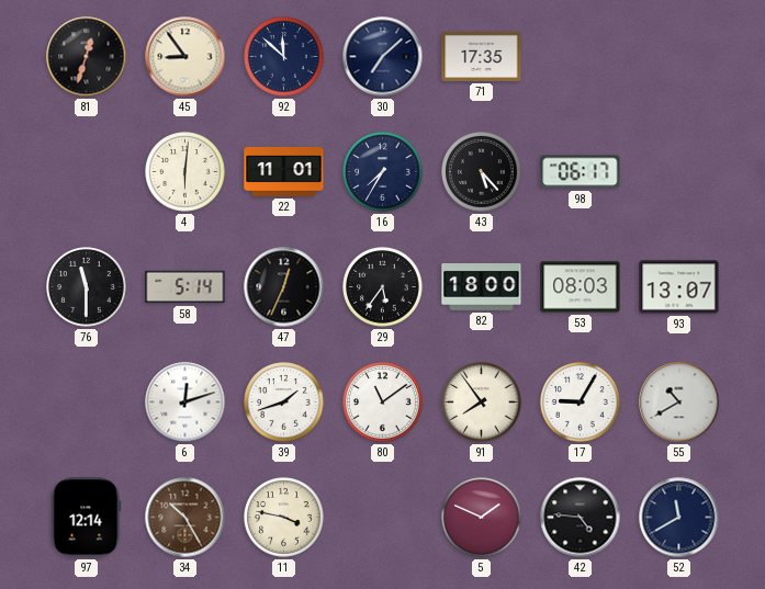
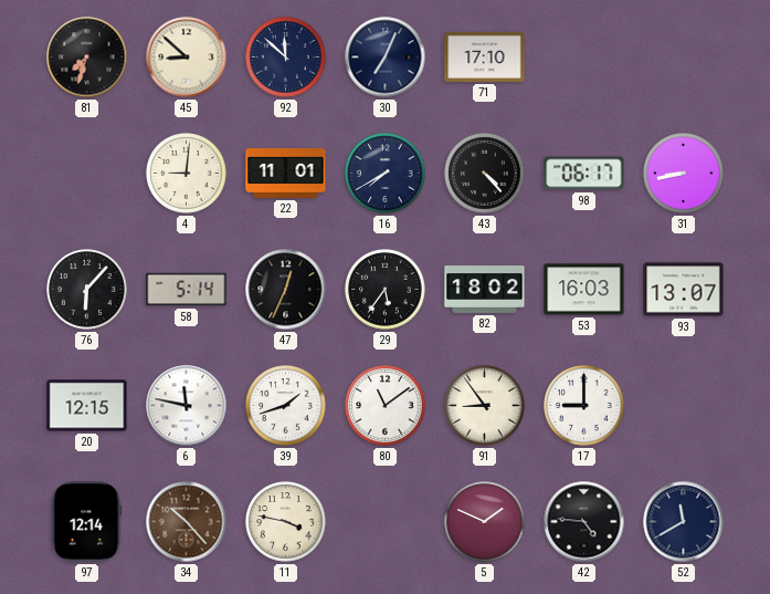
81: 12:33 -> 7:33 (87, 58)
45: 8:54 -> 8:52 (187, 58)
30: 7:08 -> 7:04 (386, 58)
71: 17:35 -> 17:10 (485, 56)
4: 6:01 -> 9:01 (187, 174)
16: 7:35 -> 7:40 (386, 174)
43: 5:23 -> 4:23 (485, 174)
31: none -> 8:43 (684, 174)
76: 11:30 -> 6:07 (87, 290)
82: 18:00 -> 18:02 (485, 290)
53: 08:03 -> 16:03 (584, 290)
20: none -> 12:15 (87, 406)
6: 12:12 -> 11:47 (187, 406)
91: 7:54 -> 8:54 (485, 406)
17: 9:05 -> 9:00 (584, 406)
55: 10:40 -> none (679, 403)
34: 10:25 -> 10:23 (187, 522)
